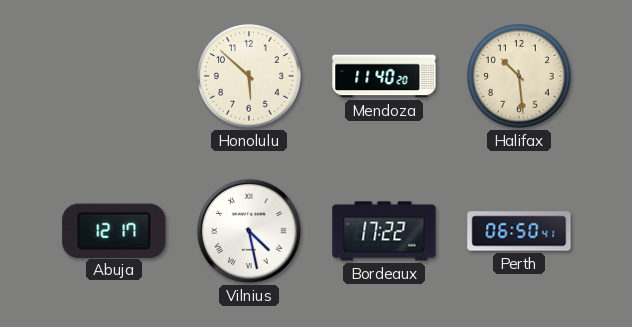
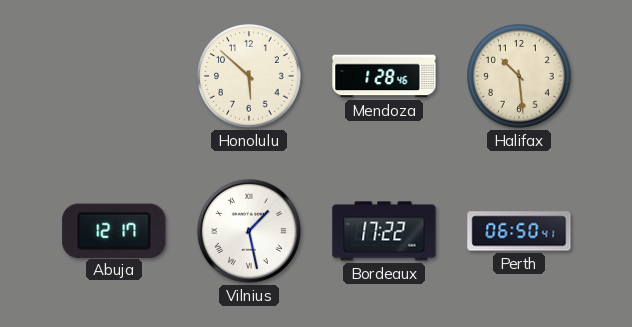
Mendoza: 11:40 -> 1:28 (384, 76)
Vilnius: 4:28 -> 1:28 (249, 231)
